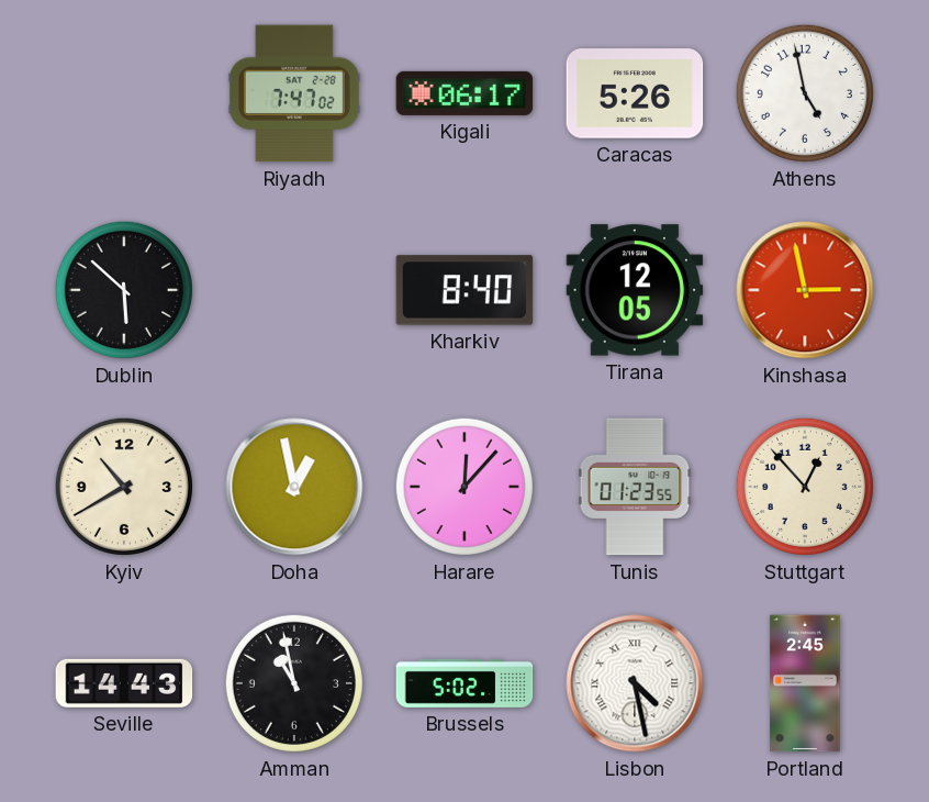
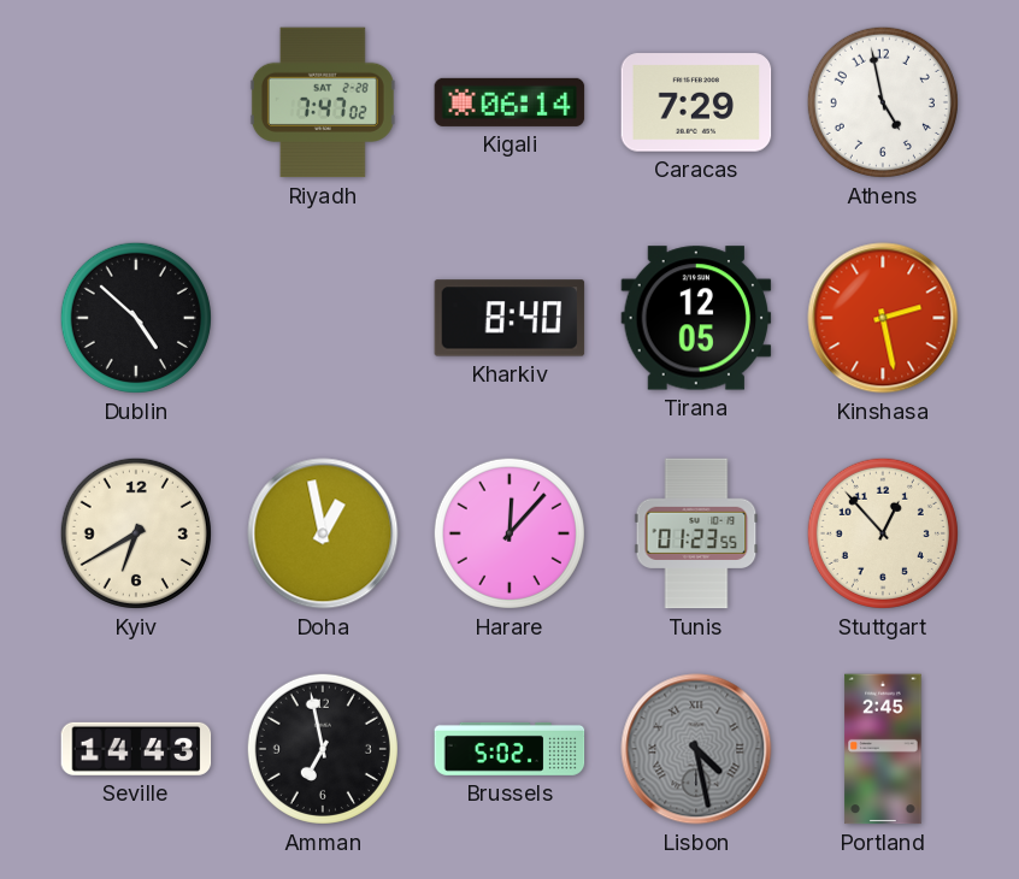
Kigali: 06:17 -> 06:14 (509, 102)
Caracas: 5:26 -> 7:29 (696, 102)
Dublin: 5:52 -> 4:52 (136, 318)
Kinshasa: 2:58 -> 2:28 (883, 318)
Kyiv: 10:40 -> 6:40 (136, 533)
Amman: 10:58 -> 6:58 (323, 749)
Lisbon dial: white -> grey (696, 749)
